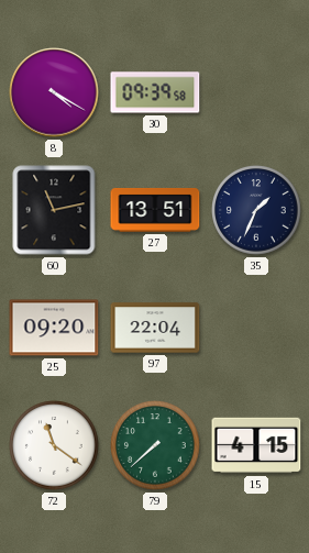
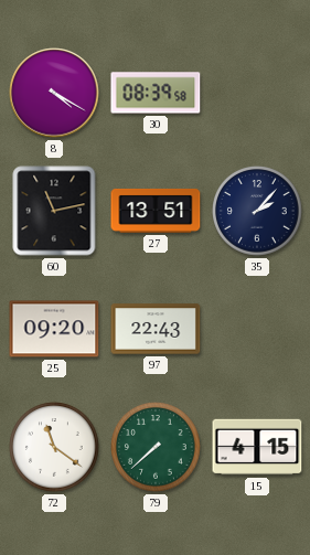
30: 09:39 -> 08:39 (156, 93)
35: 1:34 -> 2:07 (257, 211)
97: 22:04 -> 22:43 (156, 329)
